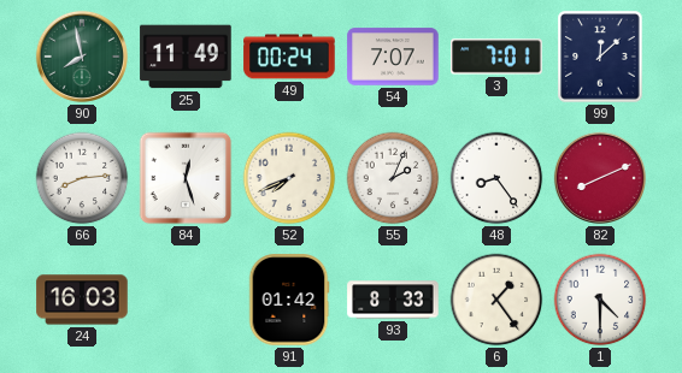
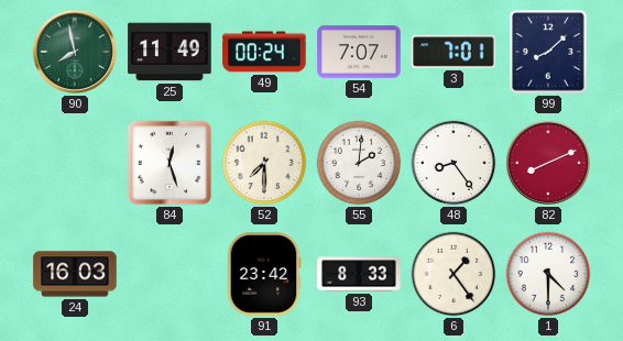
99: 12:08 -> 8:08 (548, 52)
66: 8:14 -> none (82, 178)
52: 7:41 -> 7:30 (264, 163)
55: 2:04 -> 2:01 (359, 163)
91: 01:42 -> 23:42 (264, 274)
